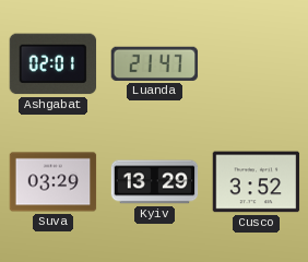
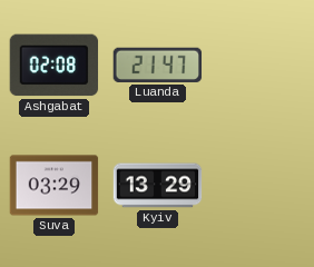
Ashgabat: 02:01 -> 02:08 (55, 66)
Cusco: 3:52 -> none (257, 182)
